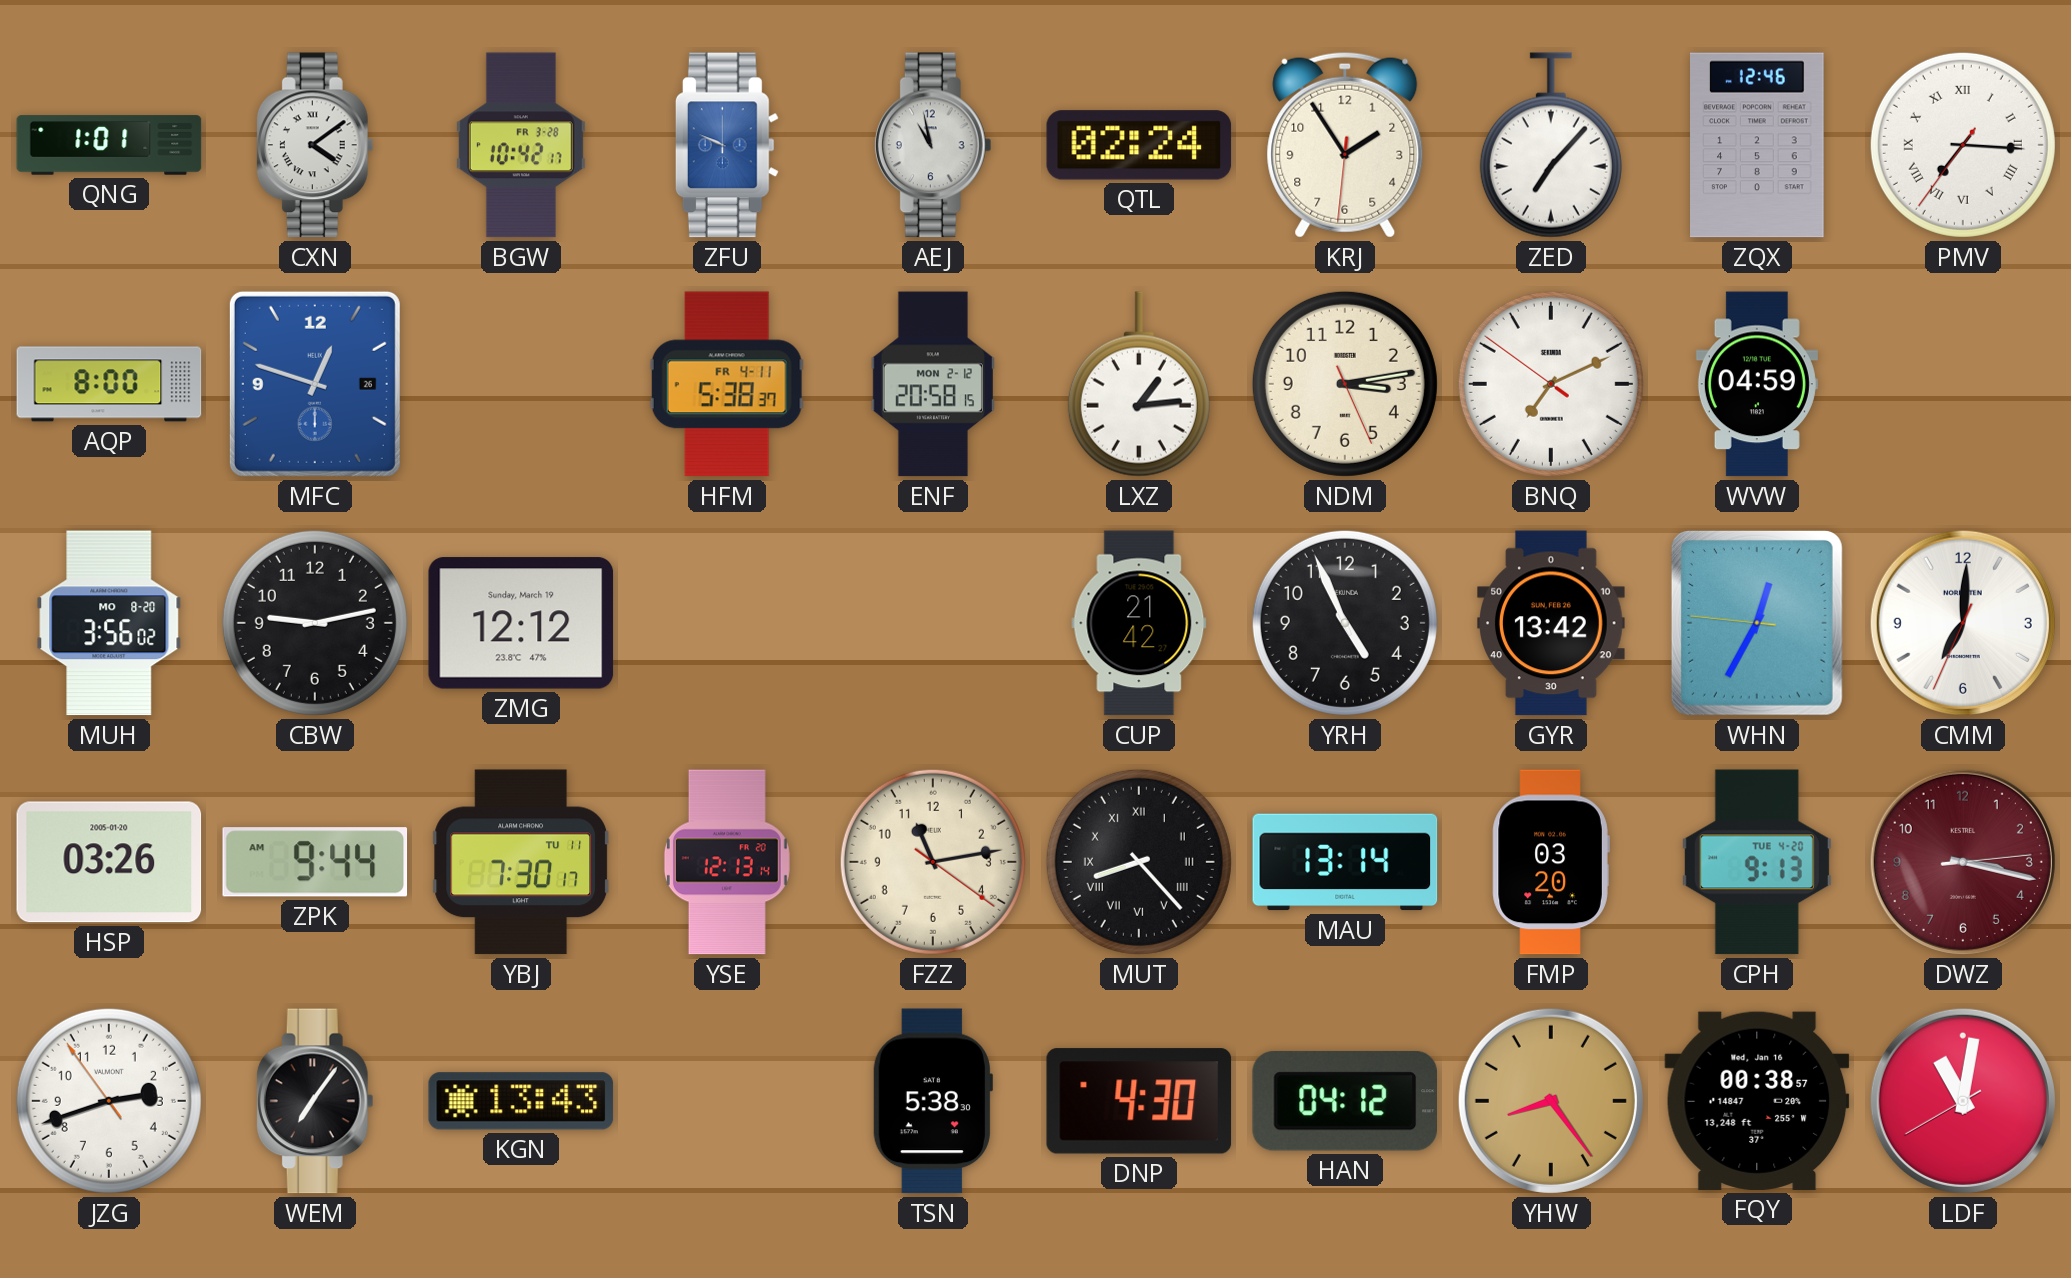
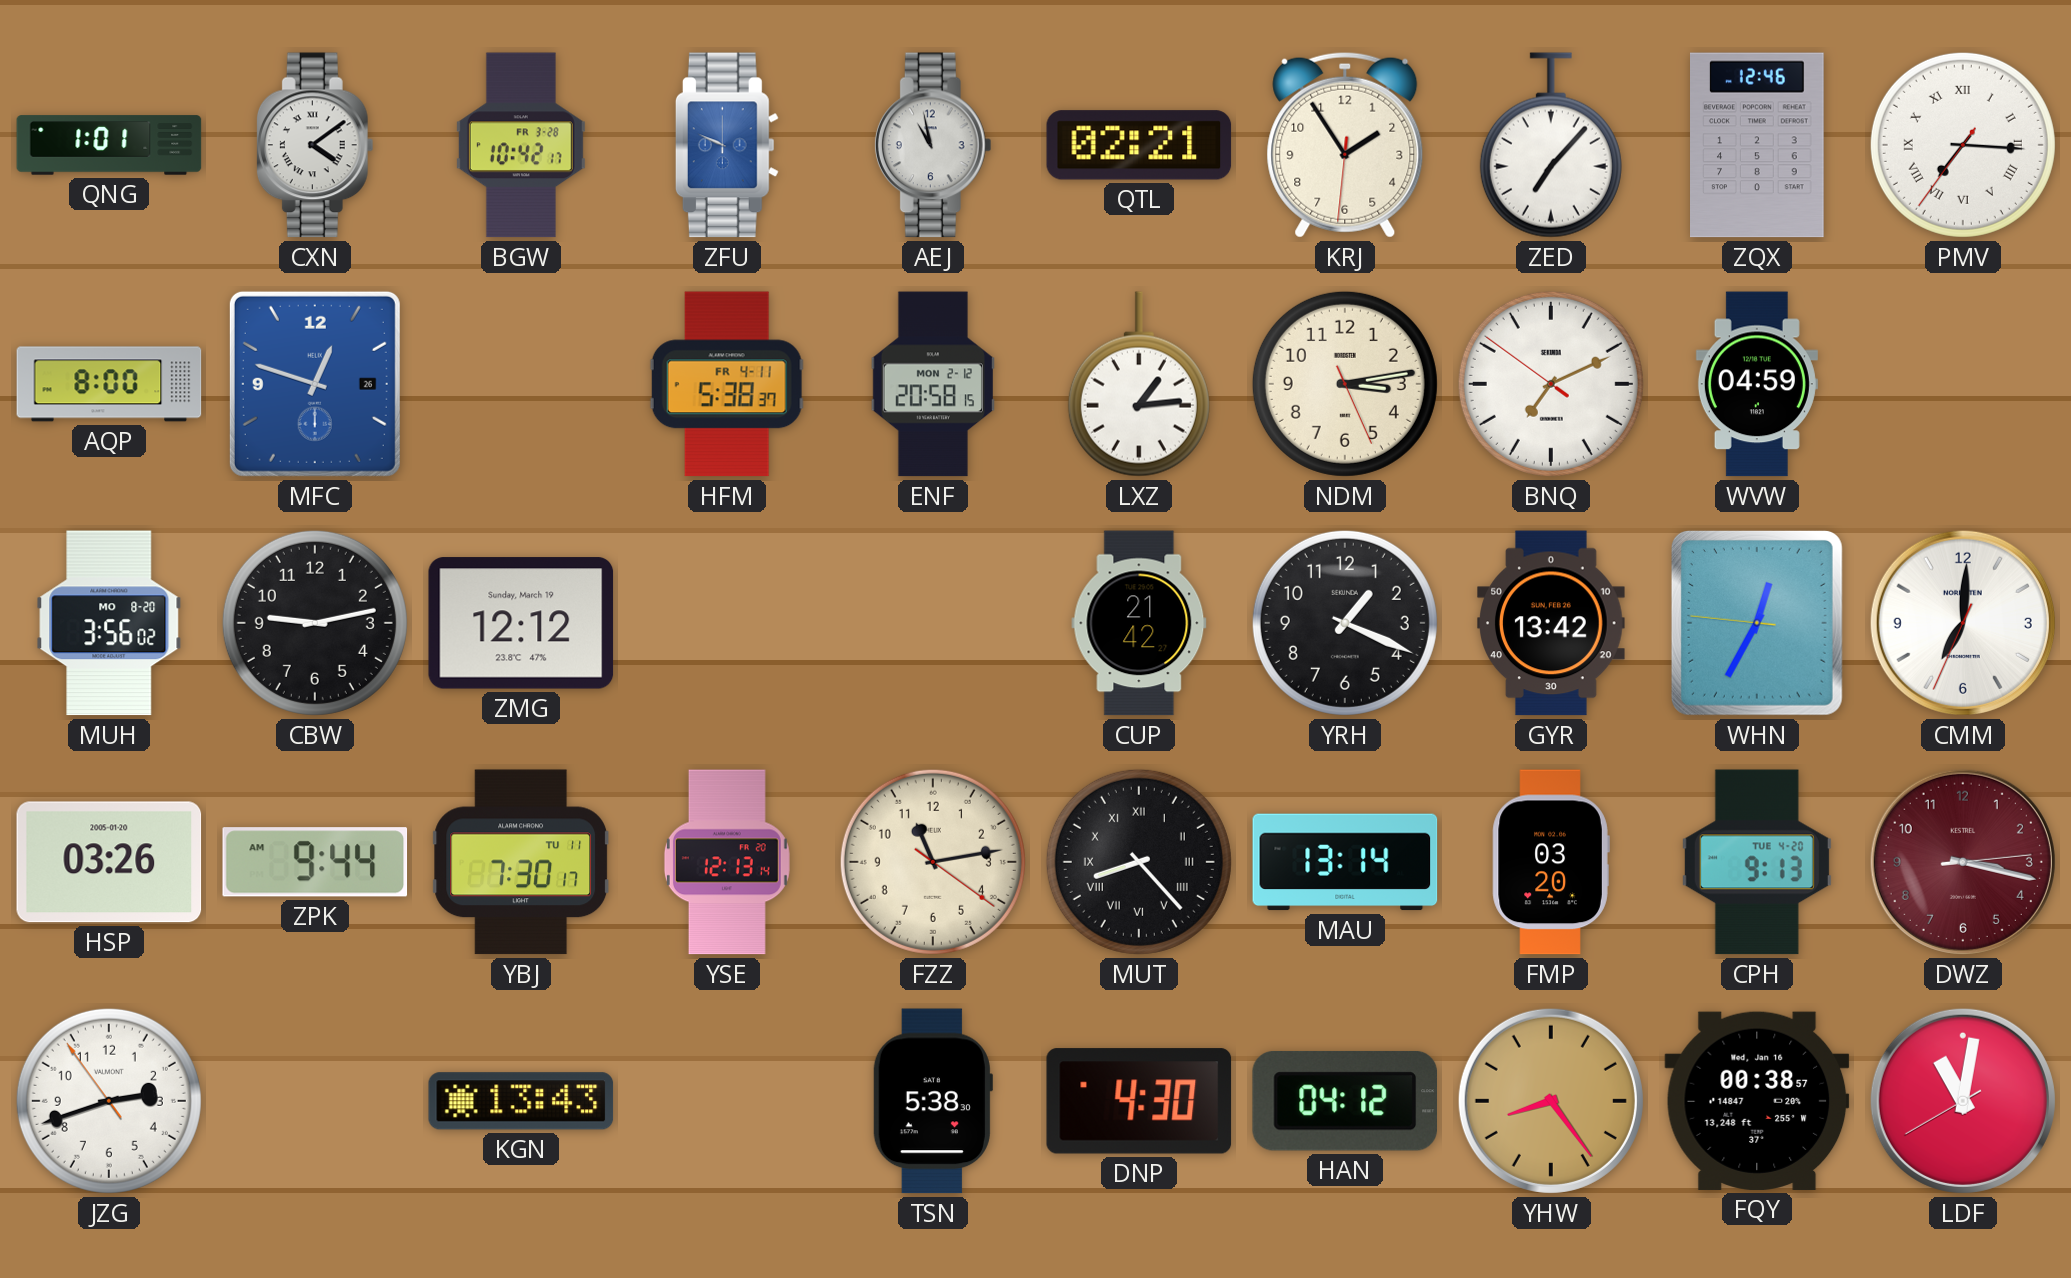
QTL: 02:24 -> 02:21 (1139, 145)
YRH: 4:56 -> 1:19 (1345, 623)
WEM: 7:06 -> none (315, 1101)
